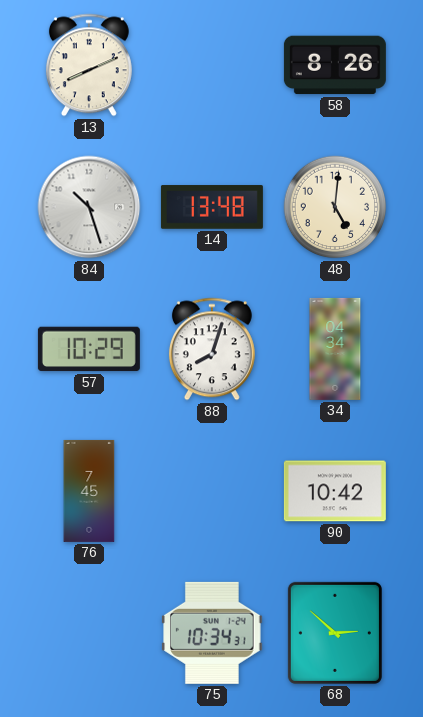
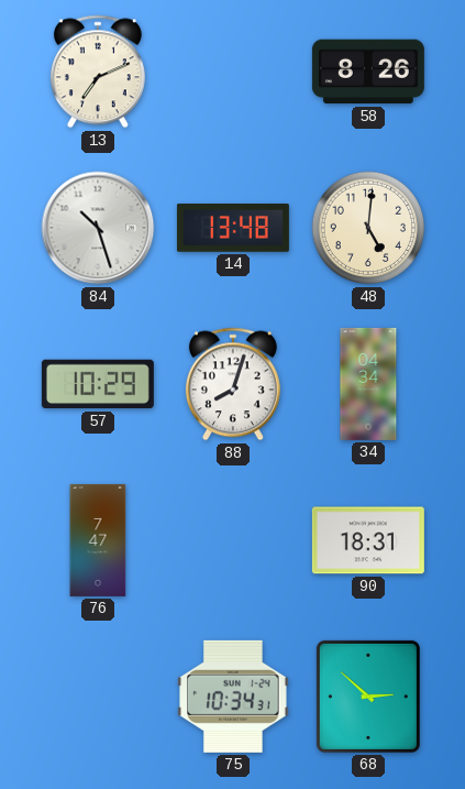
13: 8:11 -> 7:11 (98, 72)
76: 7:45 -> 7:47 (98, 540)
90: 10:42 -> 18:31 (368, 540)
